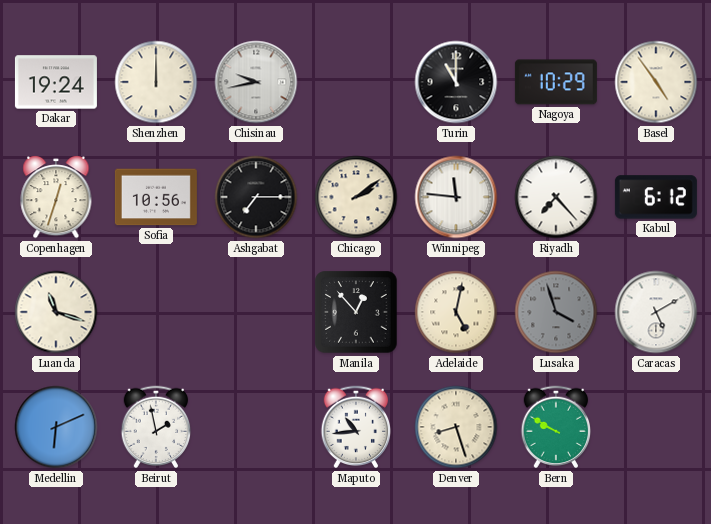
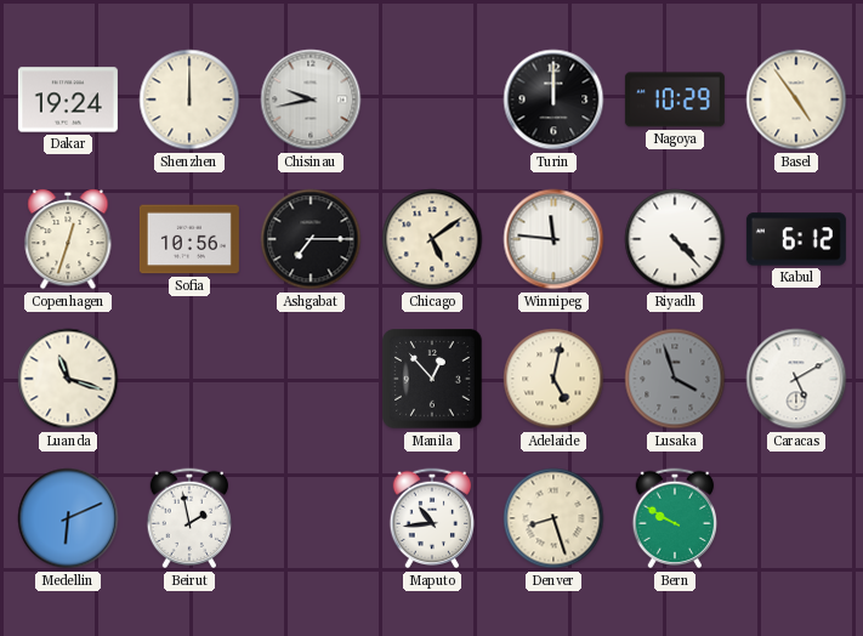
Turin: 11:00 -> 12:00 (553, 100)
Chicago: 2:09 -> 5:09 (432, 239)
Riyadh: 7:23 -> 4:23 (675, 239)
